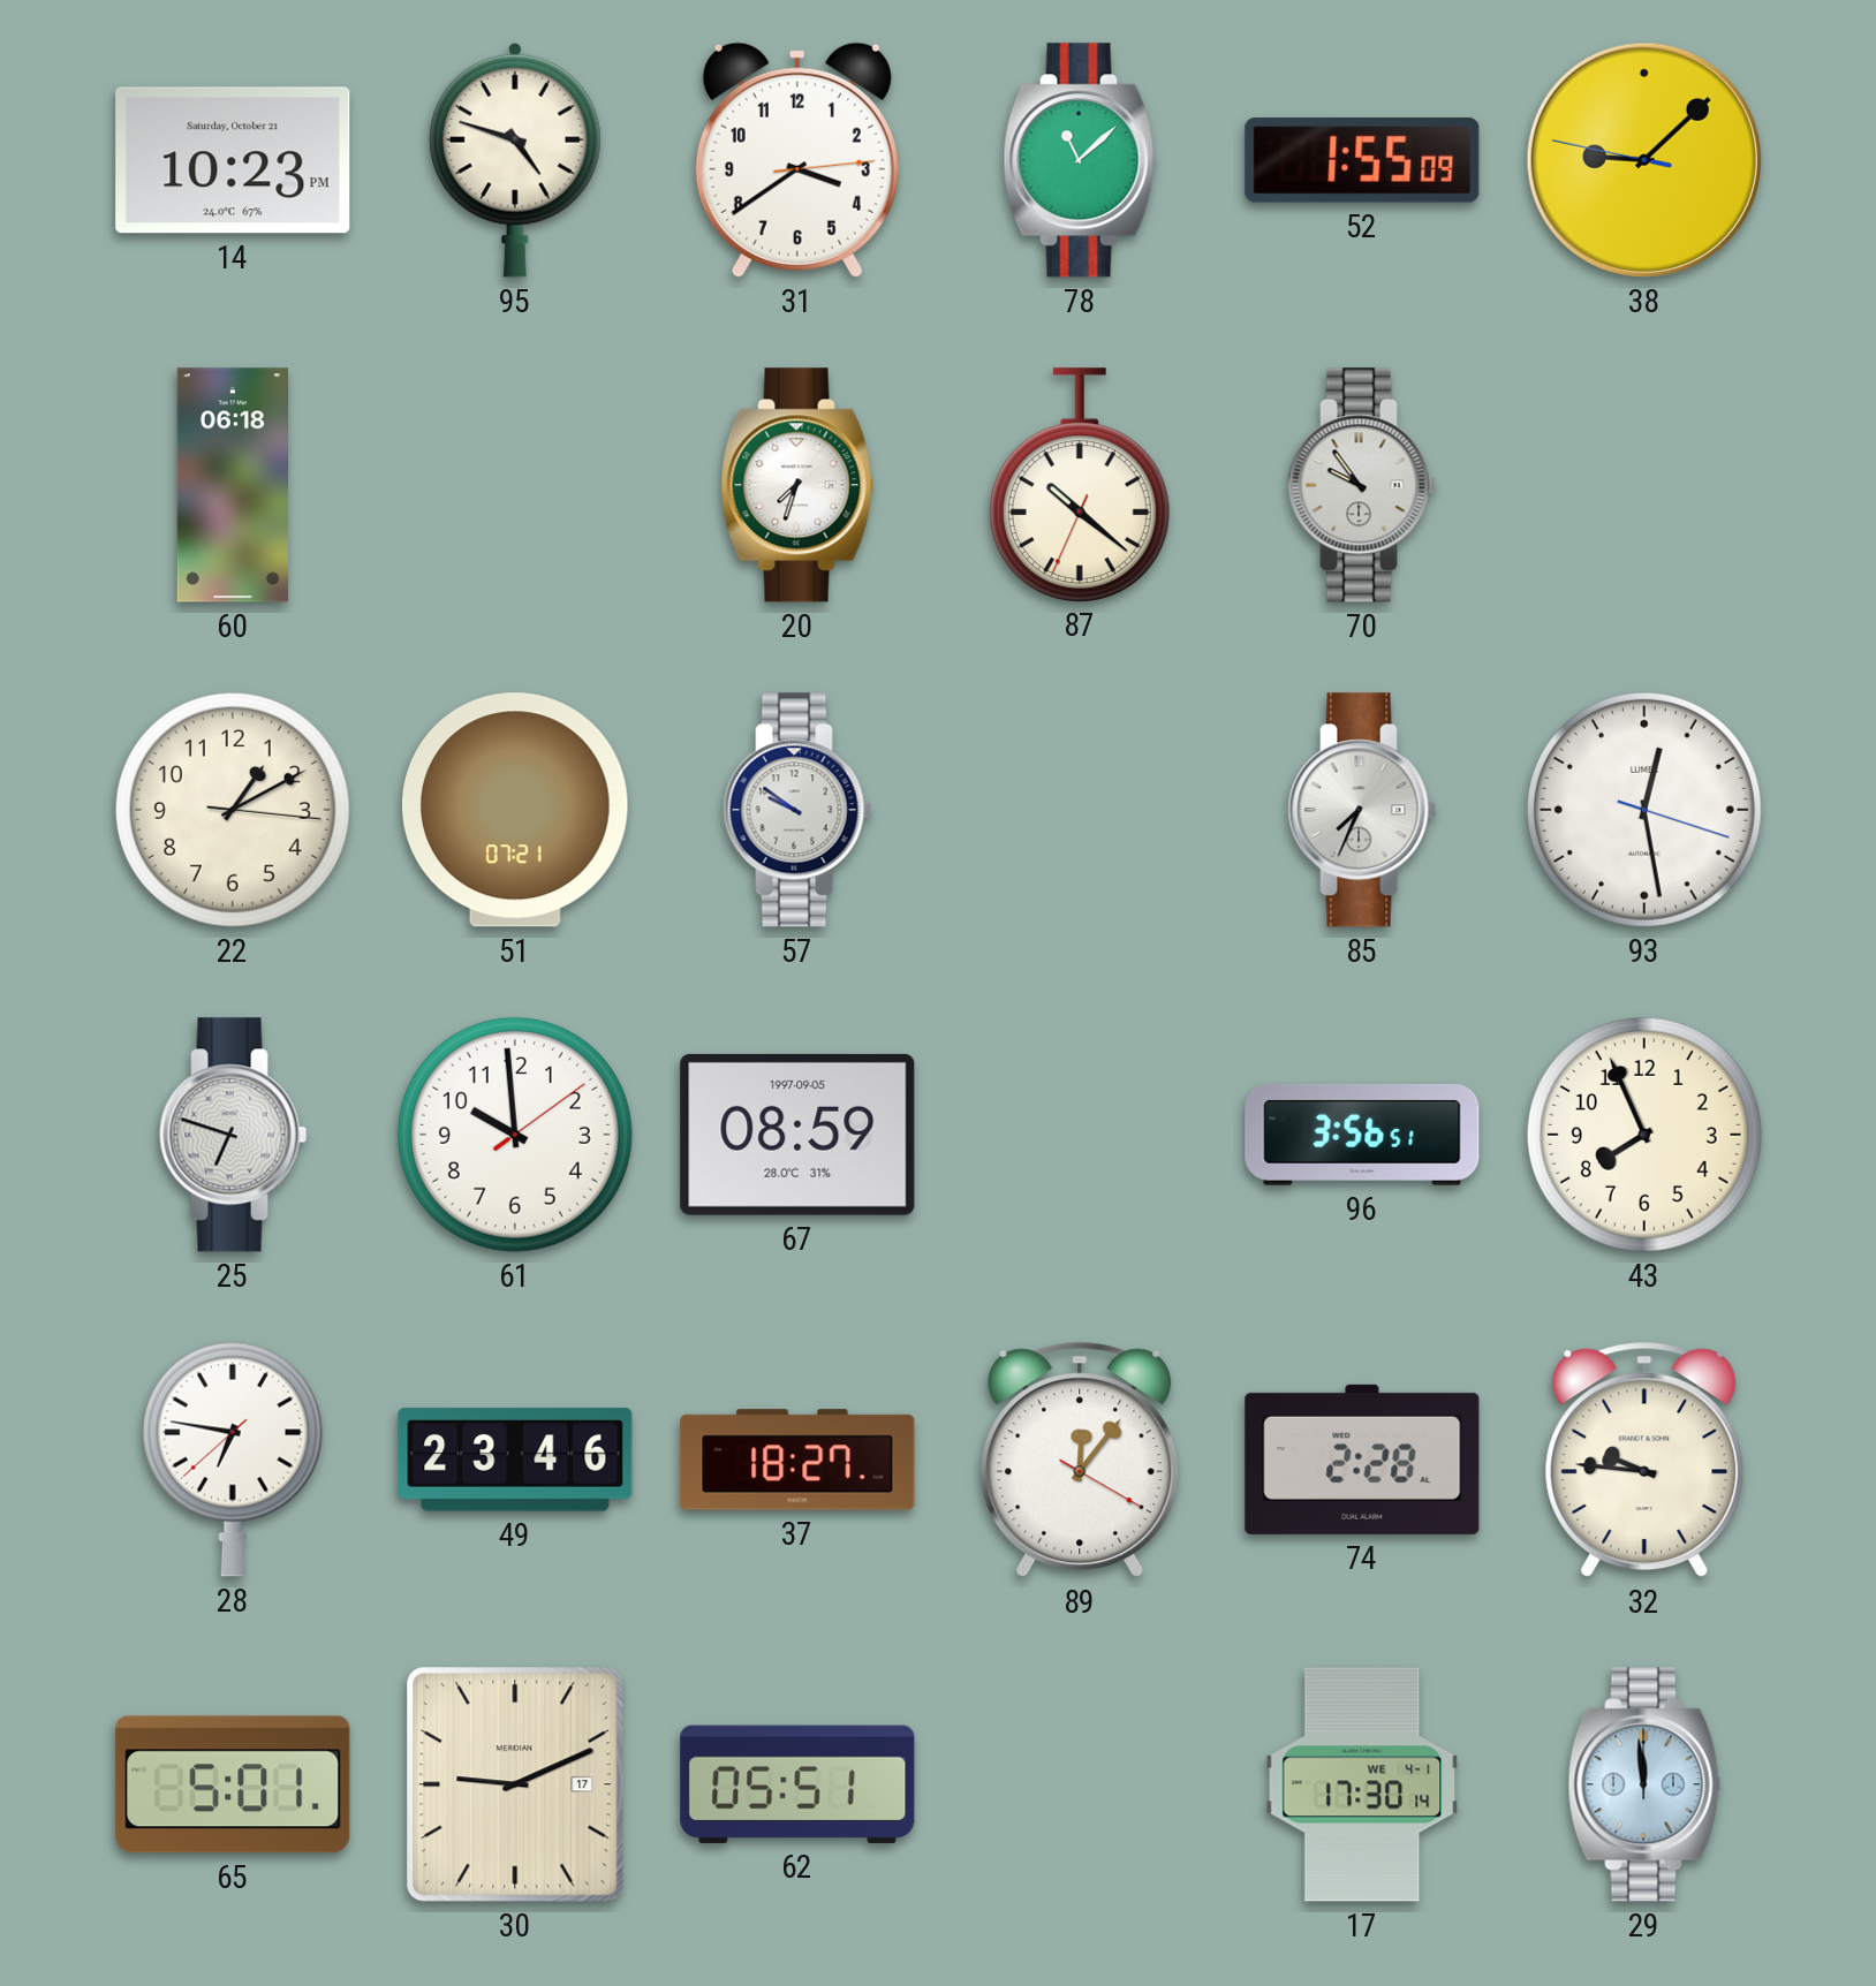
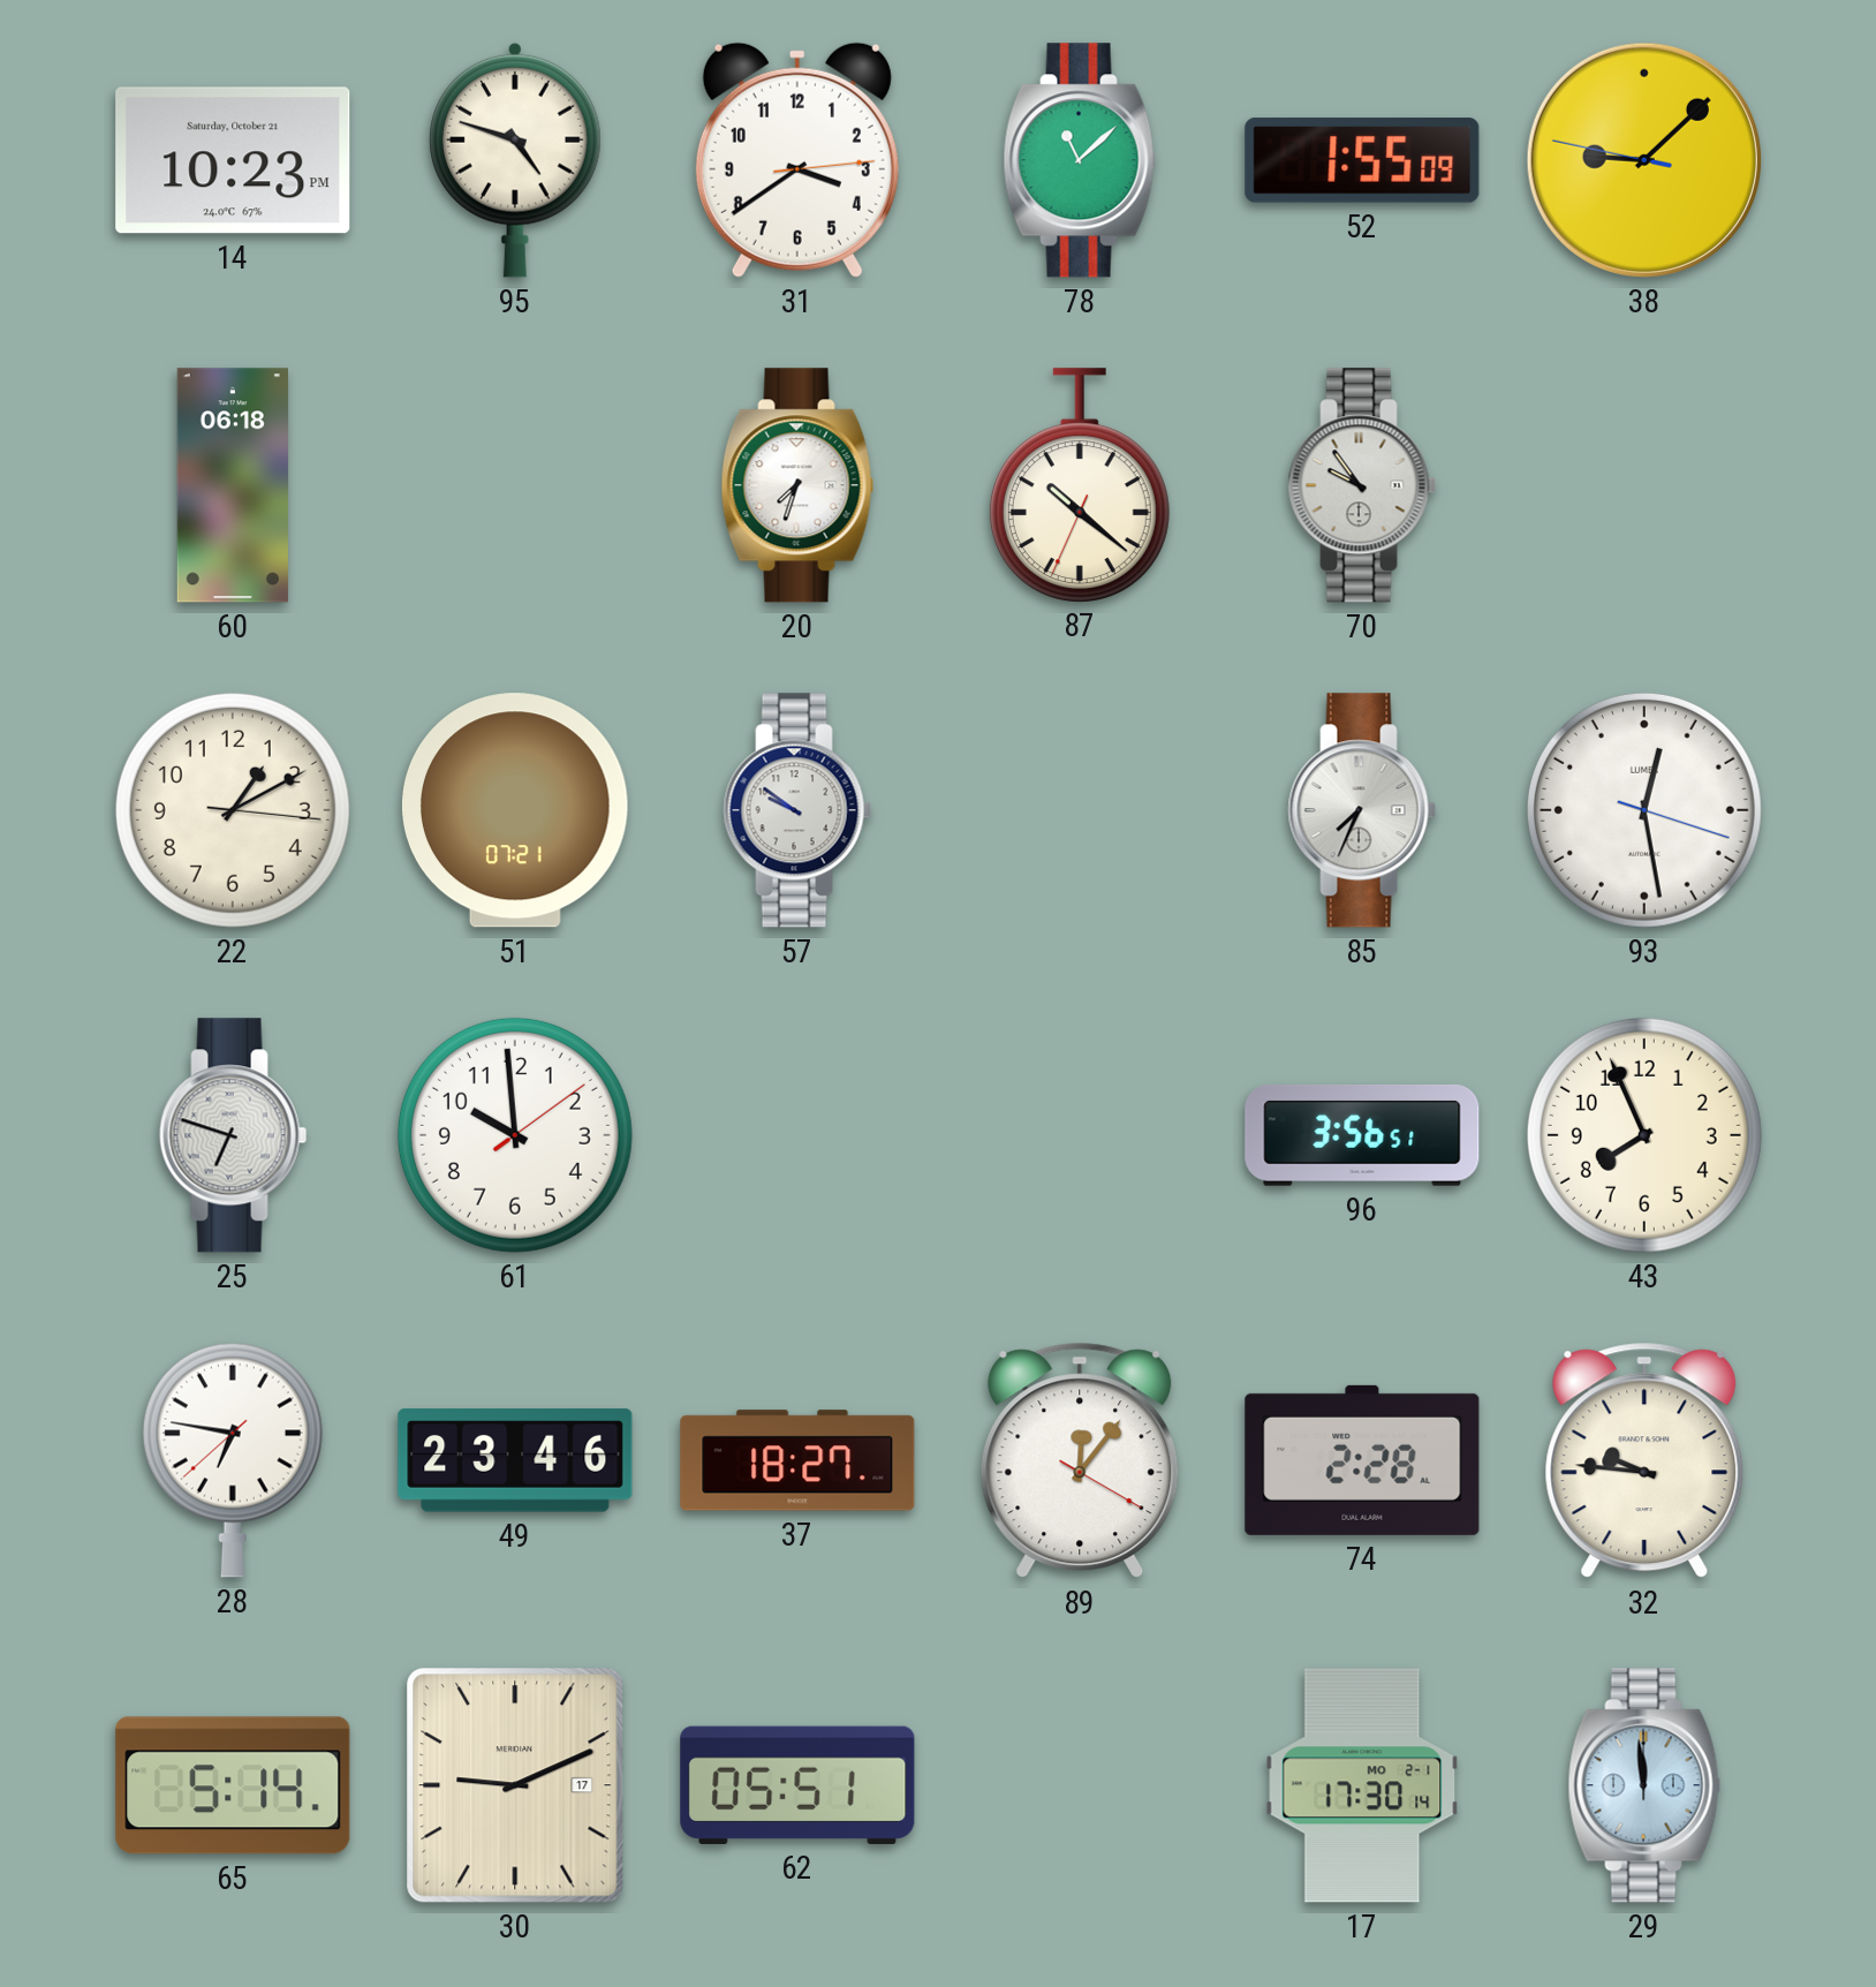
67: 08:59 -> none (797, 1135)
65: 5:01 -> 5:14 (233, 1785)
17 date: WE 4-1 -> MO 2-1 (1362, 1785)
